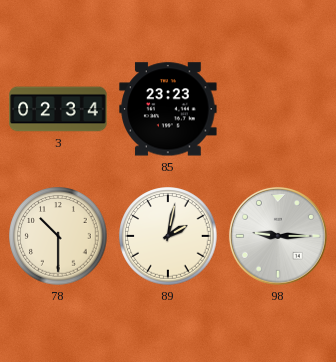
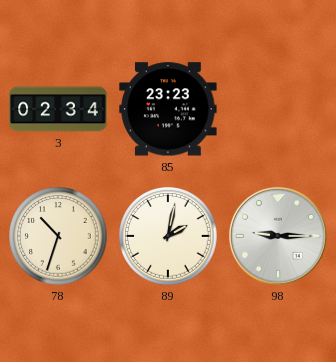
78: 10:30 -> 10:33 (58, 236)
